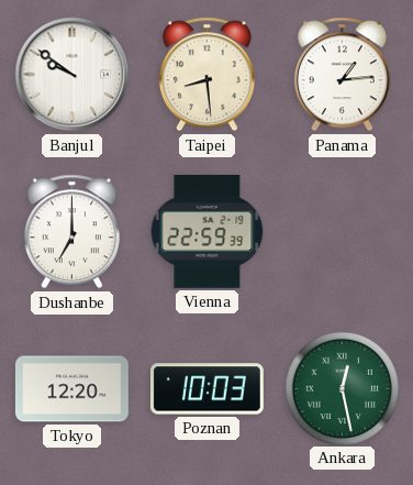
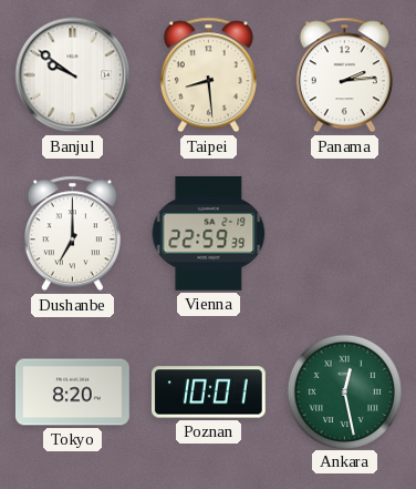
Panama: 1:14 -> 2:14 (344, 75)
Tokyo: 12:20 -> 8:20 (72, 393)
Poznan: 10:03 -> 10:01 (208, 393)
